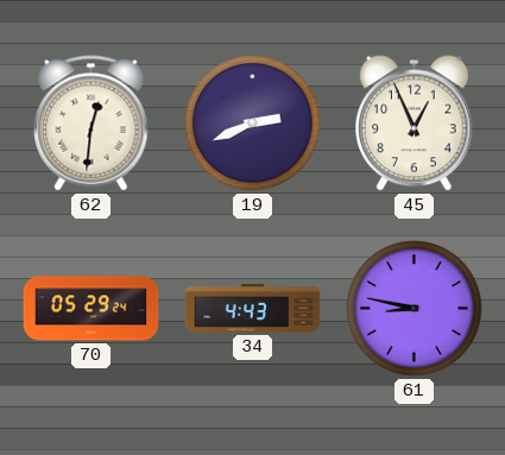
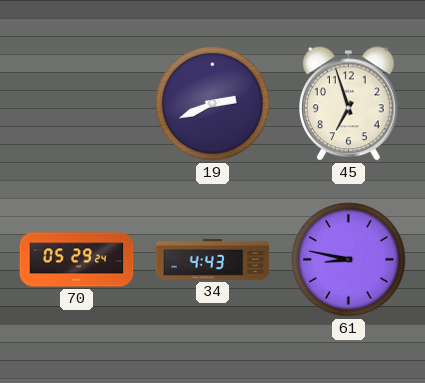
62: 12:31 -> none (91, 124)
45: 12:56 -> 6:57 (349, 104)
